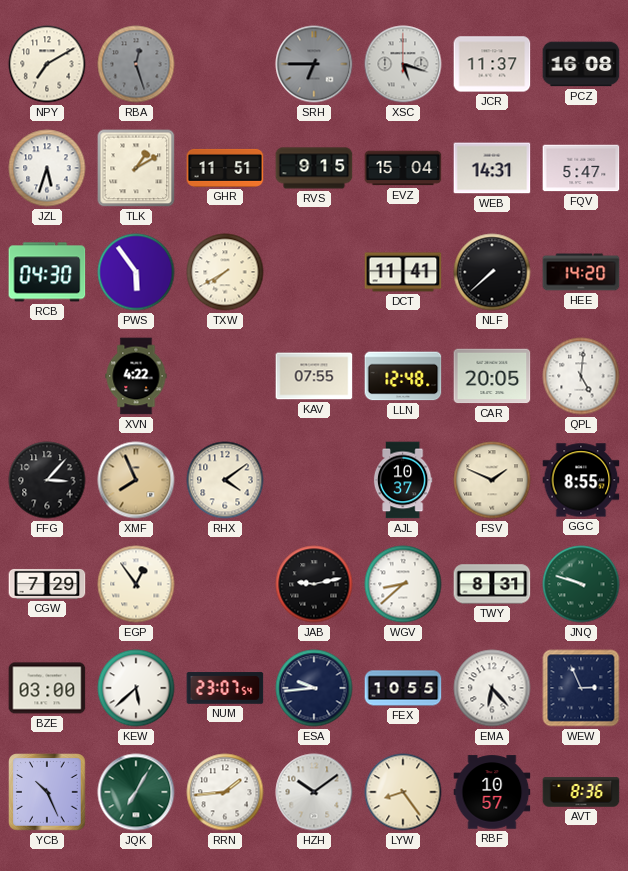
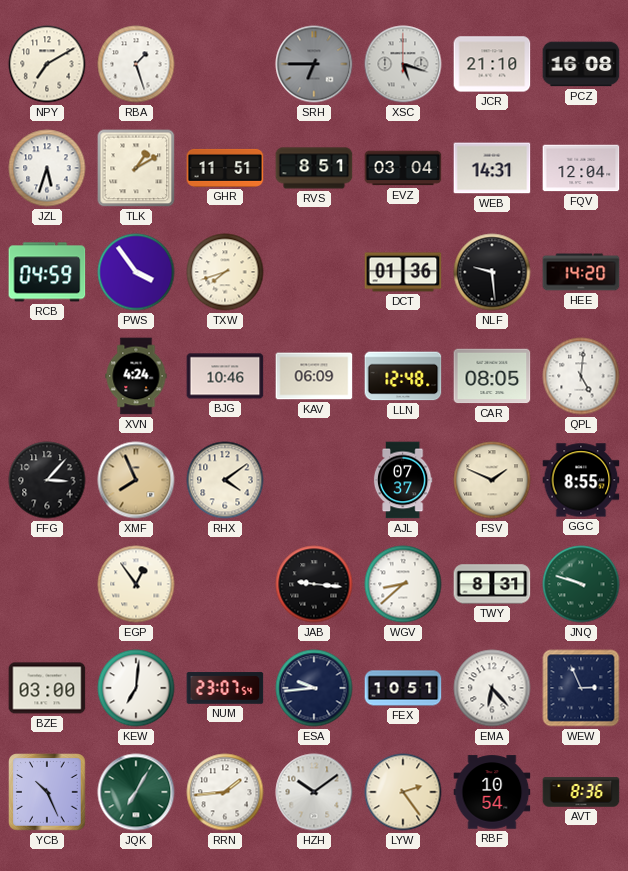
RBA: 12:27 -> 1:27 (136, 64)
RBA dial: grey -> white (136, 64)
JCR: 11:37 -> 21:10 (492, 64)
RVS: 9:15 -> 8:51 (314, 168)
EVZ: 15:04 -> 03:04 (403, 168)
FQV: 5:47 -> 12:04 (581, 168)
RCB: 04:30 -> 04:59 (47, 272)
PWS: 5:54 -> 3:54 (136, 272)
TXW: 7:40 -> 7:42 (225, 272)
DCT: 11:41 -> 01:36 (403, 272)
NLF: 7:38 -> 9:29 (492, 272)
XVN: 4:22 -> 4:24 (136, 376)
BJG: none -> 10:46 (225, 376)
KAV: 07:55 -> 06:09 (314, 376)
CAR: 20:05 -> 08:05 (492, 376)
AJL: 10:37 -> 07:37 (403, 480)
CGW: 7:29 -> none (47, 584)
JAB: 9:13 -> 9:16 (314, 584)
KEW: 5:38 -> 7:01 (136, 688)
FEX: 10:55 -> 10:51 (403, 688)
LYW: 8:24 -> 2:24 (403, 792)
RBF: 10:57 -> 10:54 (492, 792)
